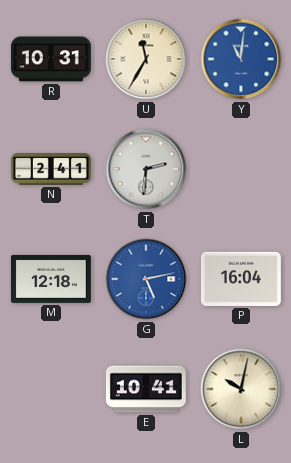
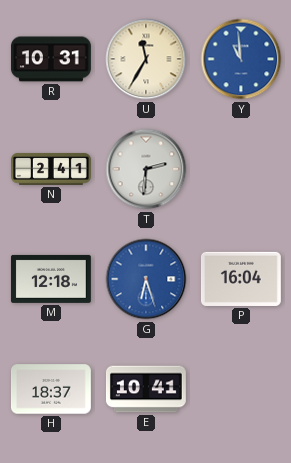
Y: 11:01 -> 10:59 (241, 59)
G: 5:13 -> 6:27 (146, 279)
H: none -> 18:37 (51, 389)
L: 10:02 -> none (241, 389)
